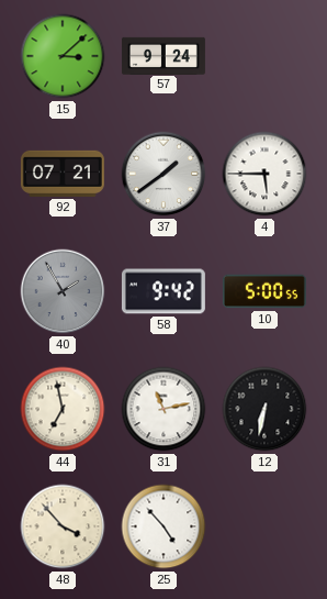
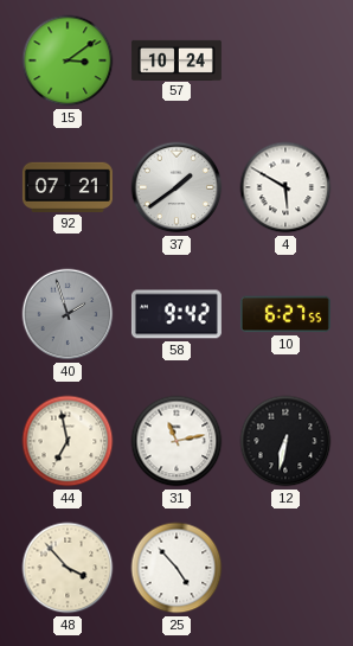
15: 3:08 -> 3:09 (68, 60)
57: 9:24 -> 10:24 (176, 59)
4: 5:45 -> 5:50 (285, 187)
40: 1:55 -> 1:57 (68, 314)
10: 5:00 -> 6:27 (285, 314)
